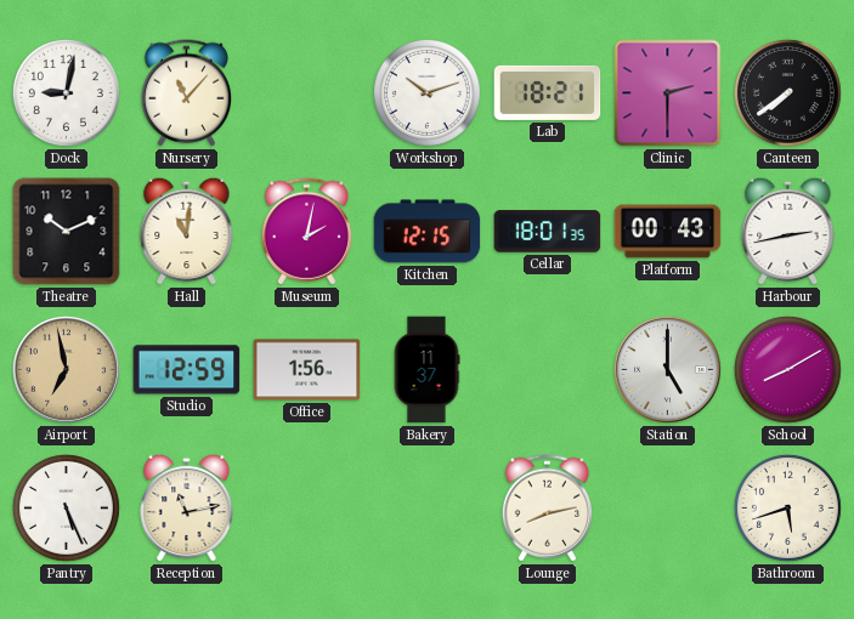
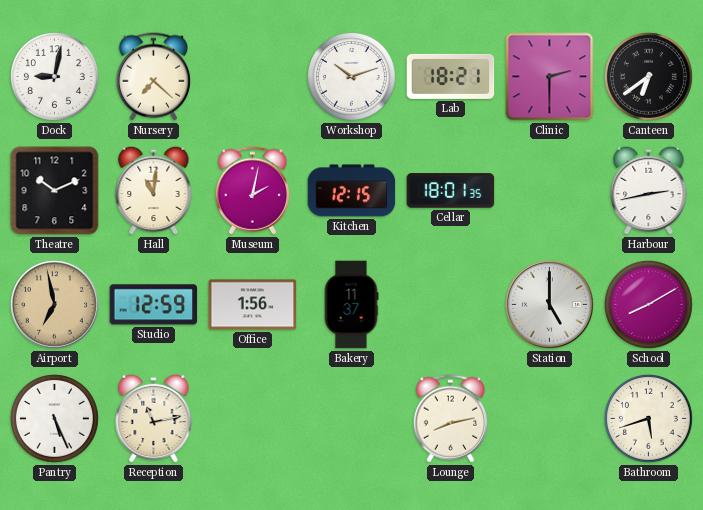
Nursery: 11:07 -> 7:22 (153, 77)
Canteen: 7:39 -> 6:39 (648, 76)
Platform: 00:43 -> none (668, 232)
